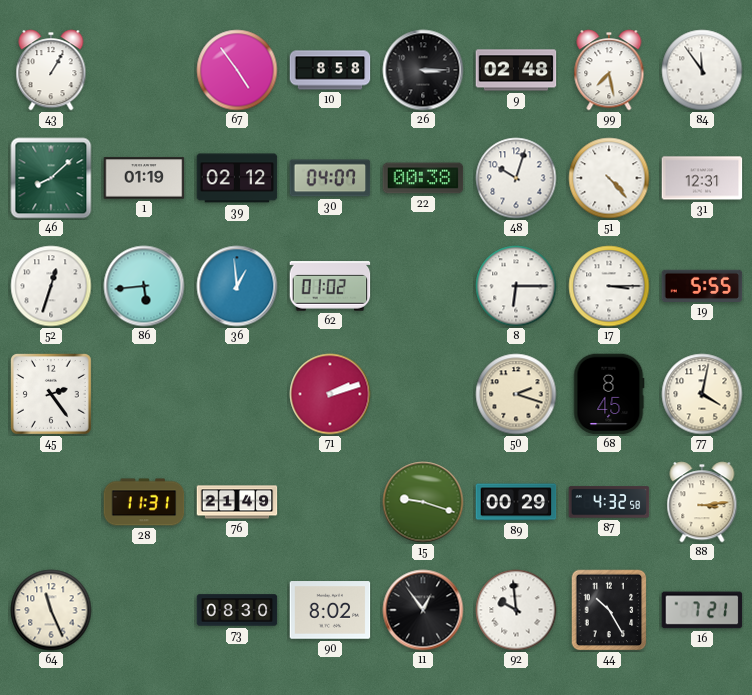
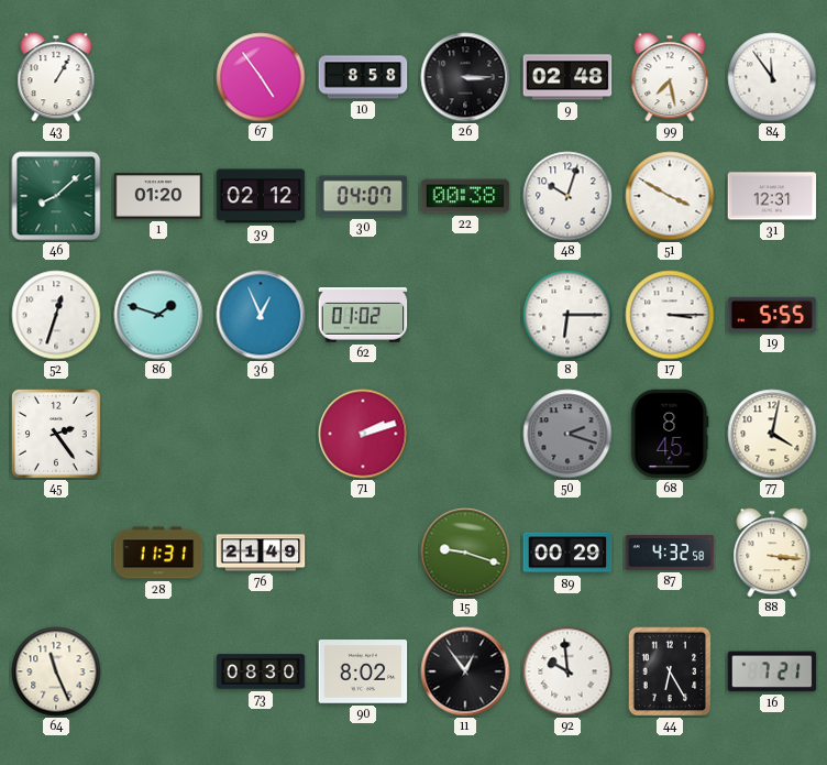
1: 01:19 -> 01:20 (158, 196)
51: 4:23 -> 3:50 (670, 196)
86: 5:44 -> 1:48 (158, 315)
36: 12:59 -> 12:56 (261, 315)
50 dial: cream -> grey (567, 434)
88: 3:14 -> 3:16 (772, 553)
44: 10:25 -> 6:25 (670, 671)
